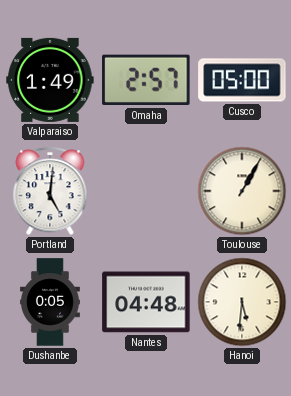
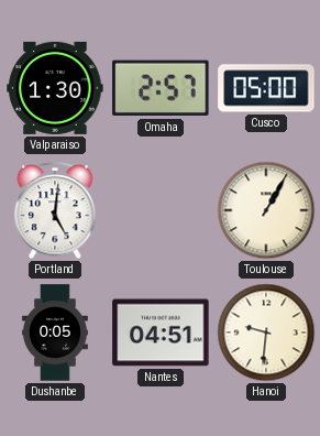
Valparaiso: 1:49 -> 1:30 (55, 88)
Nantes: 04:48 -> 04:51 (161, 333)
Hanoi: 5:31 -> 9:31 (266, 333)
